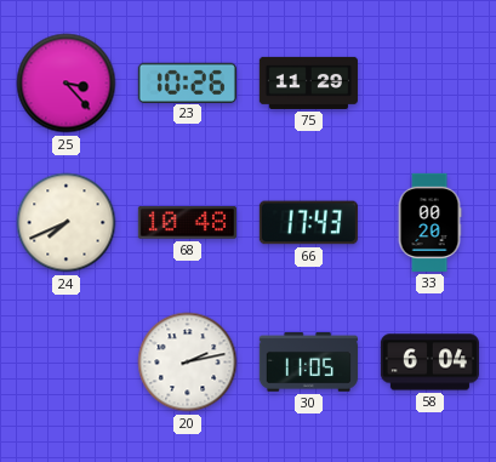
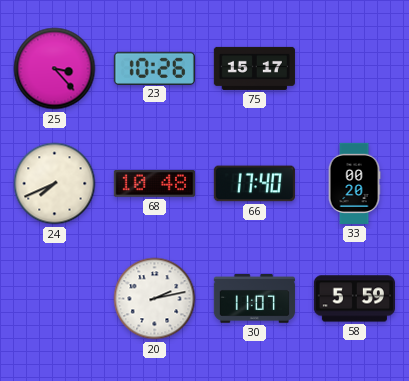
75: 11:29 -> 15:17 (254, 68)
66: 17:43 -> 17:40 (254, 184)
30: 11:05 -> 11:07 (254, 299)
58: 6:04 -> 5:59 (354, 299)
